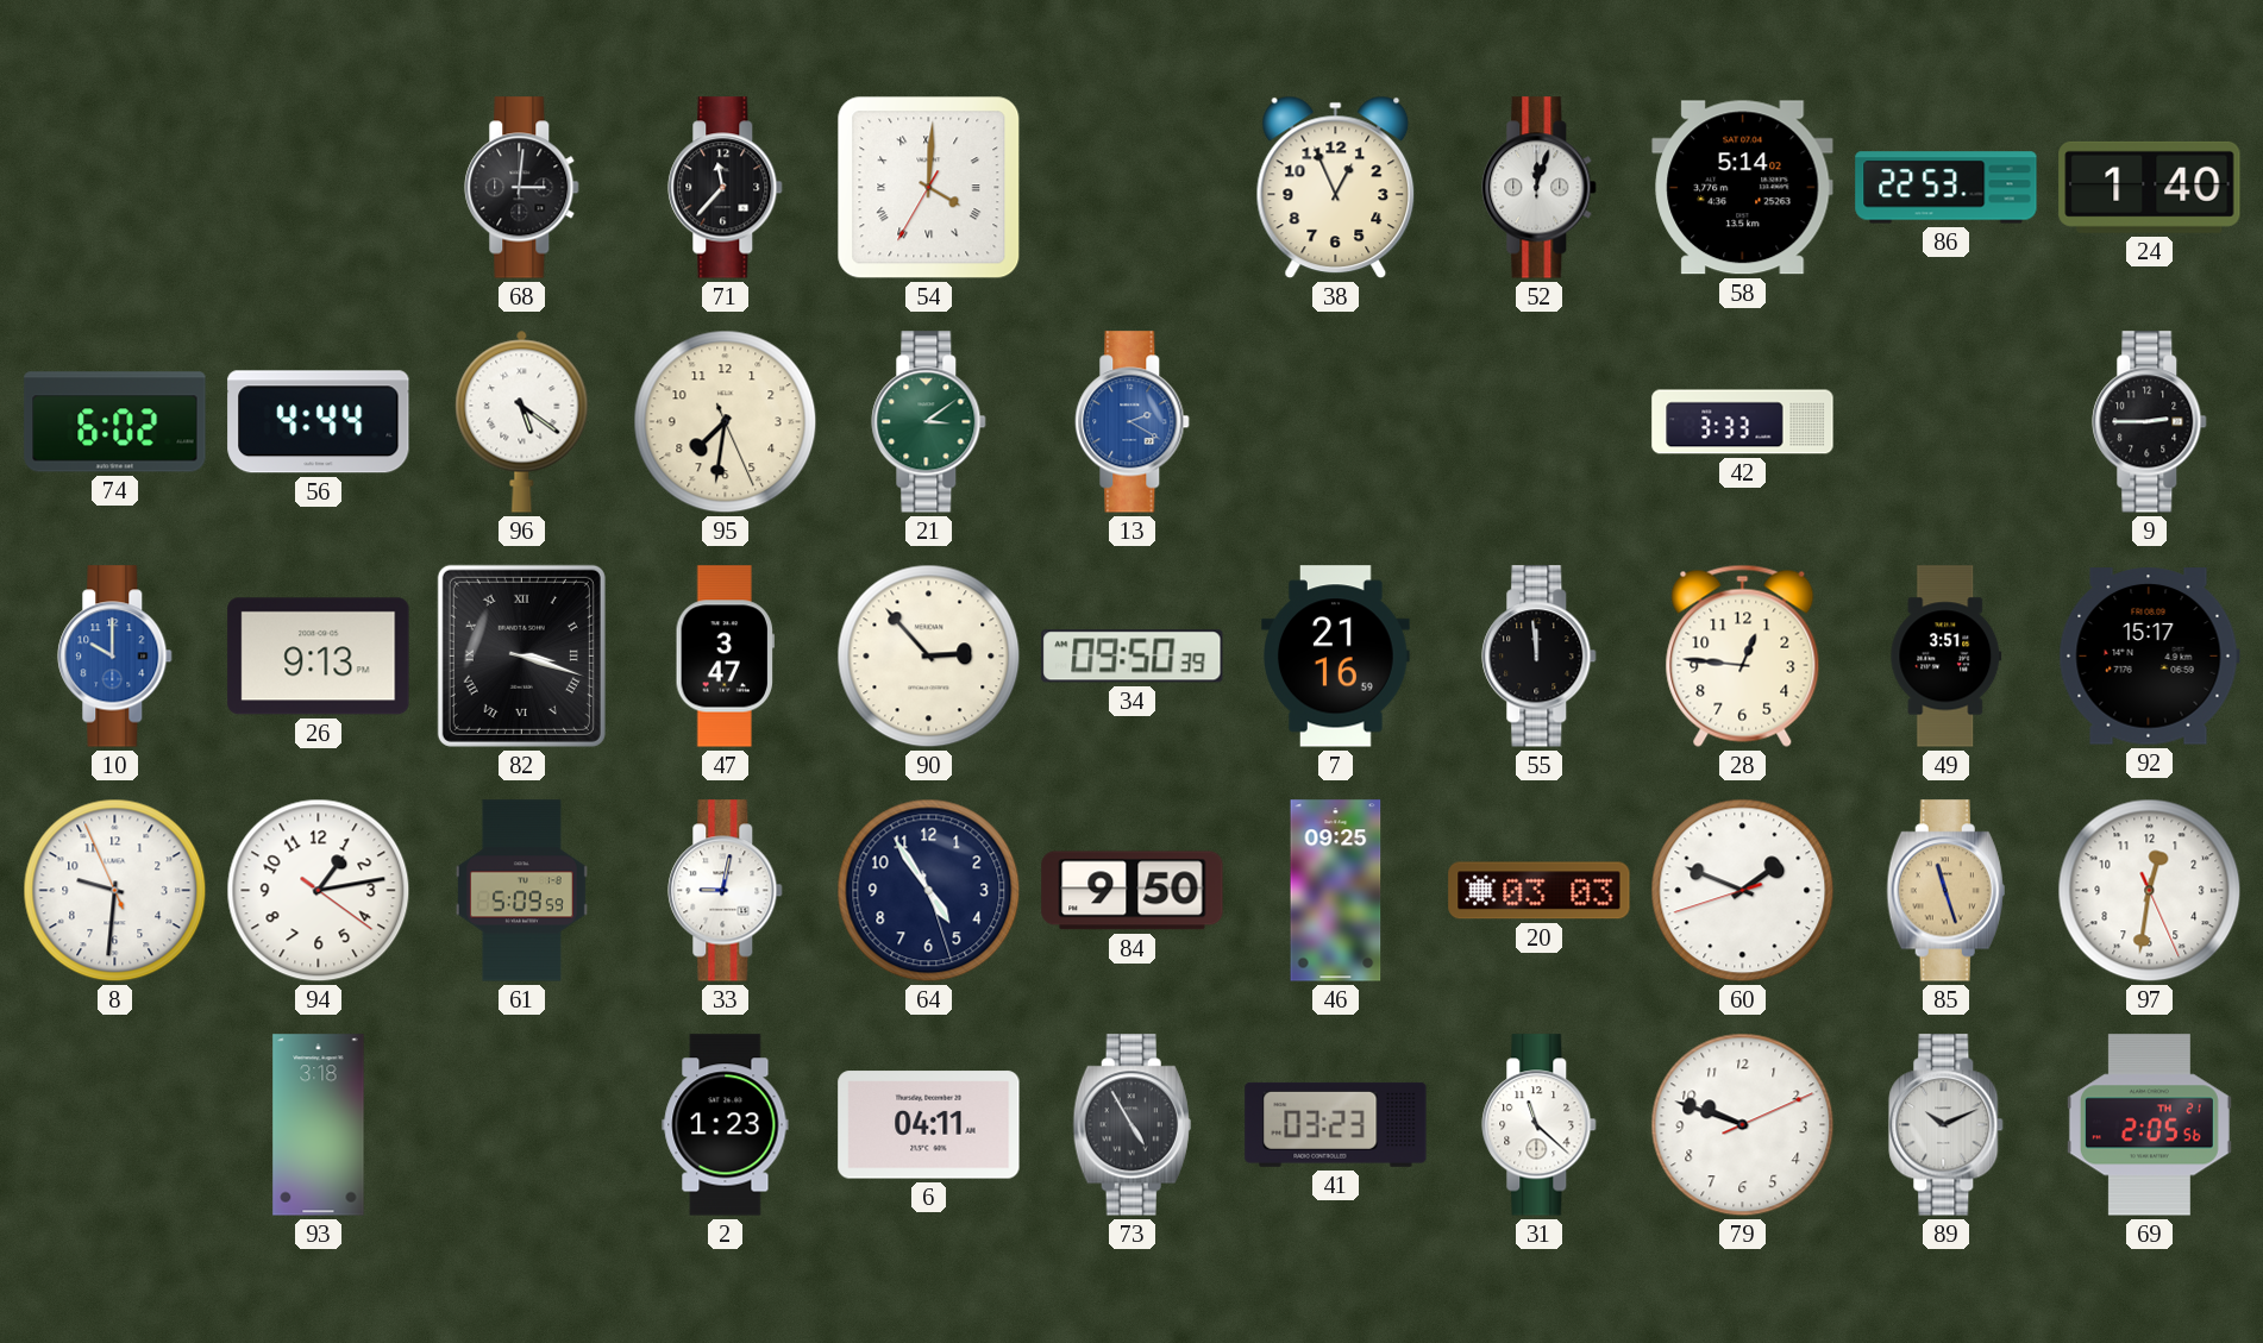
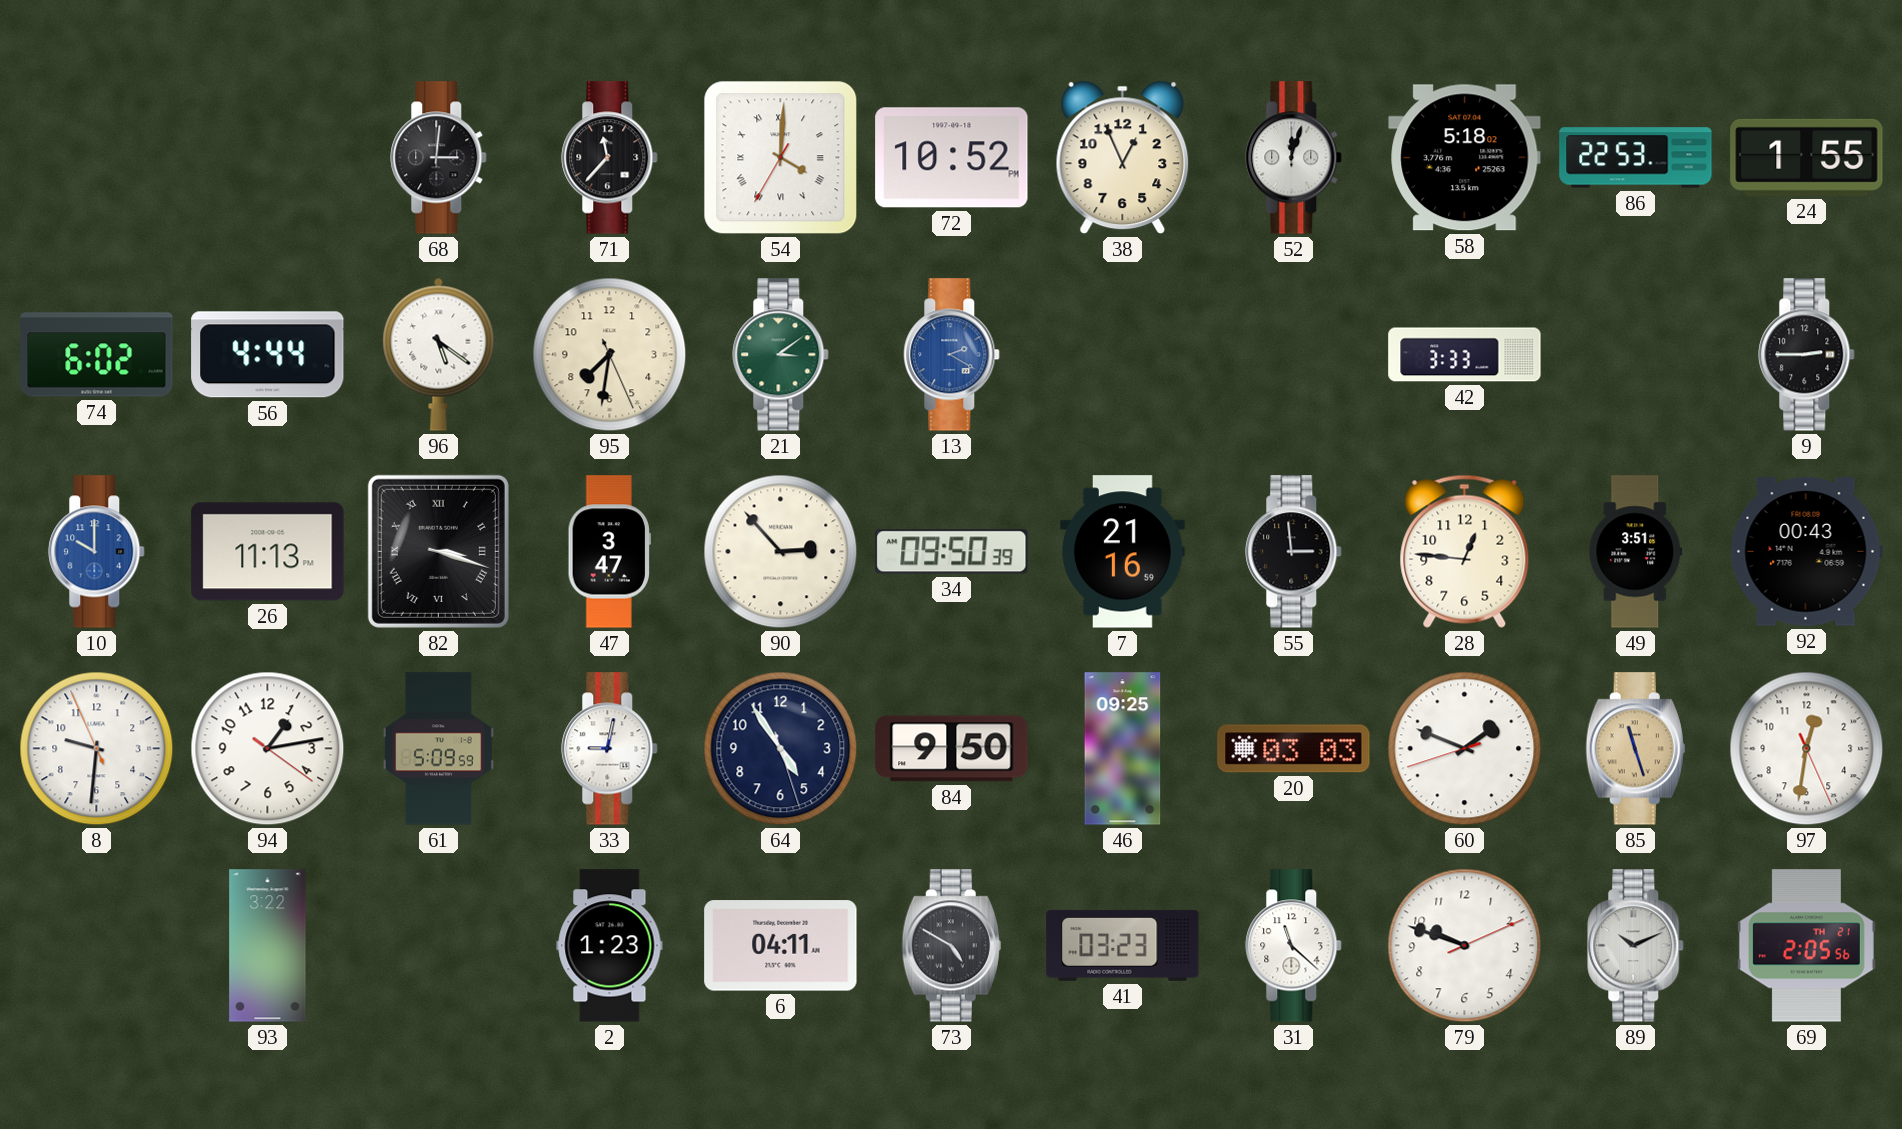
72: none -> 10:52 (952, 158)
58: 5:14 -> 5:18 (1465, 158)
24: 1:40 -> 1:55 (1807, 157)
26: 9:13 -> 11:13 (268, 552)
55: 11:59 -> 2:59 (1294, 552)
92: 15:17 -> 00:43 (1806, 552)
93: 3:18 -> 3:22 (268, 946)
73: 4:55 -> 4:50 (951, 946)
